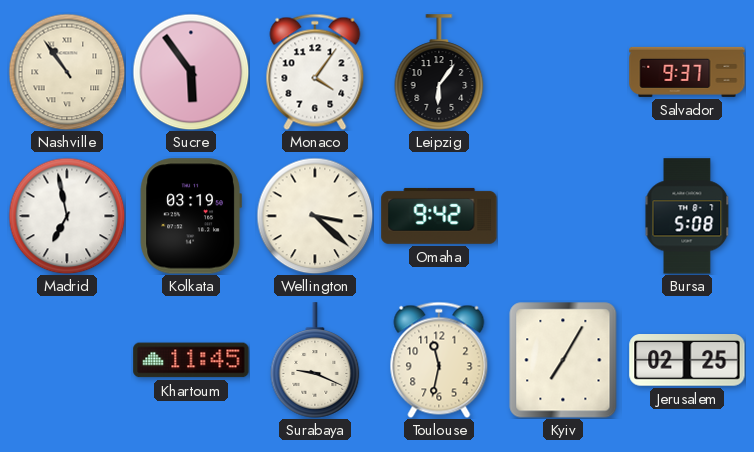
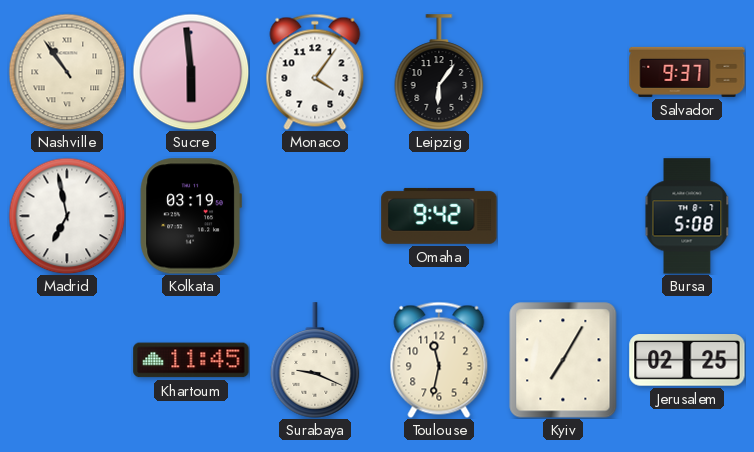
Sucre: 5:54 -> 5:59 (191, 72)
Wellington: 3:22 -> none (315, 216)
